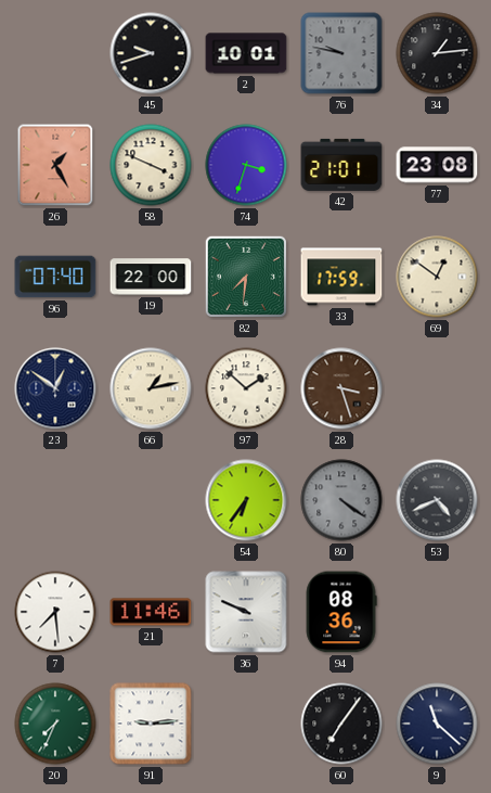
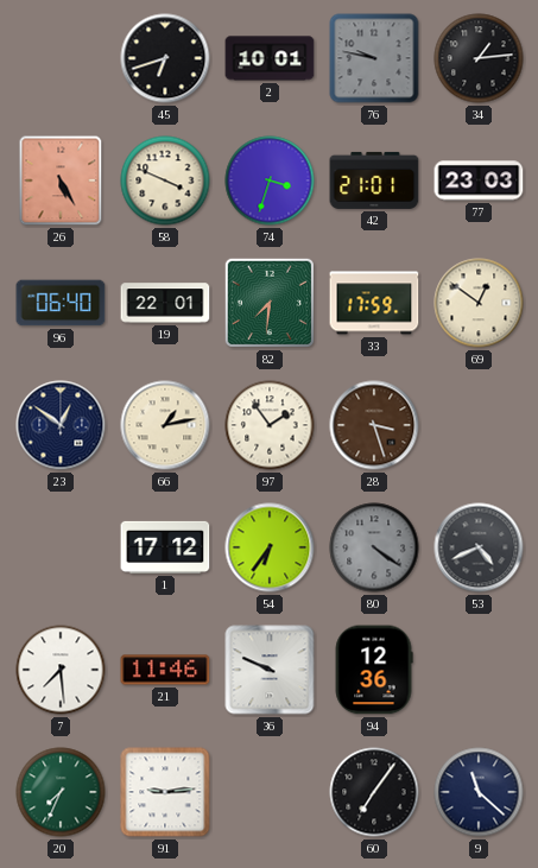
45: 9:42 -> 6:42 (165, 58)
26: 1:25 -> 5:25 (61, 180)
77: 23:08 -> 23:03 (479, 180)
96: 07:40 -> 06:40 (61, 303)
19: 22:00 -> 22:01 (165, 303)
97: 1:52 -> 1:54 (270, 425)
1: none -> 17:12 (165, 547)
94: 08:36 -> 12:36 (374, 670)
